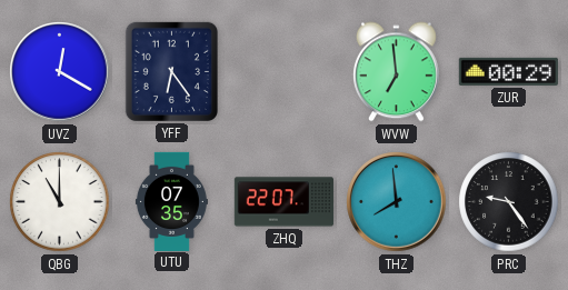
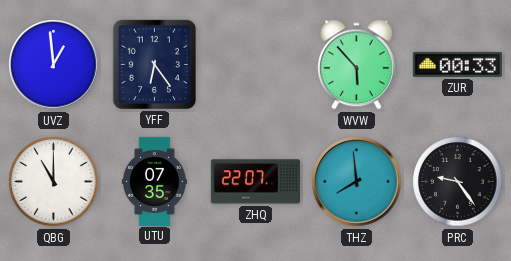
UVZ: 12:20 -> 12:59 (54, 65)
WVW: 6:59 -> 5:53 (356, 65)
ZUR: 00:29 -> 00:33 (457, 64)
